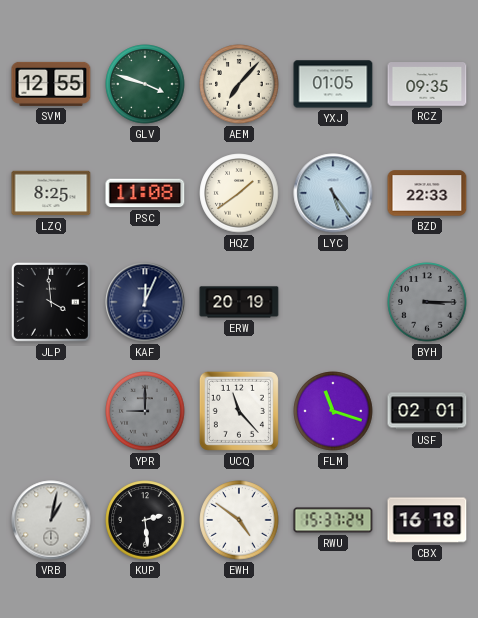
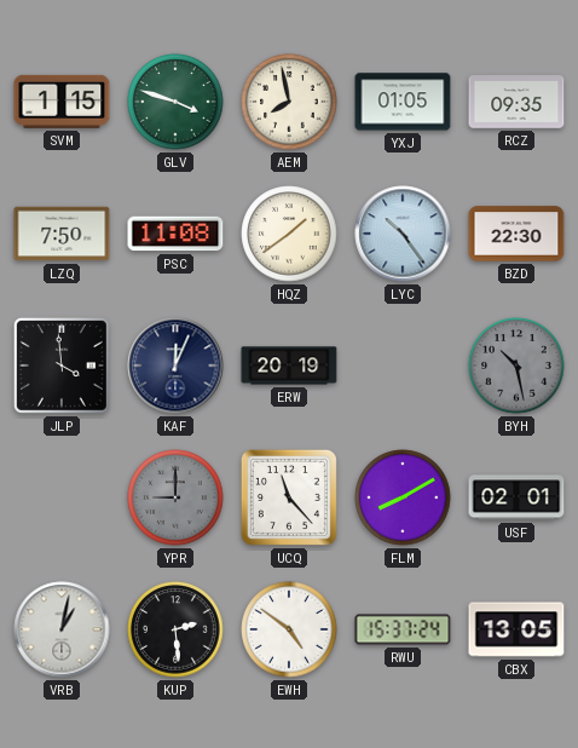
SVM: 12:55 -> 1:15 (62, 102)
AEM: 7:07 -> 7:58 (289, 102)
LZQ: 8:25 -> 7:50 (62, 234)
LYC: 5:24 -> 10:24 (403, 234)
BZD: 22:33 -> 22:30 (516, 234)
BYH: 3:15 -> 10:28 (516, 366)
FLM: 11:18 -> 8:10 (403, 497)
CBX: 16:18 -> 13:05 (516, 629)
